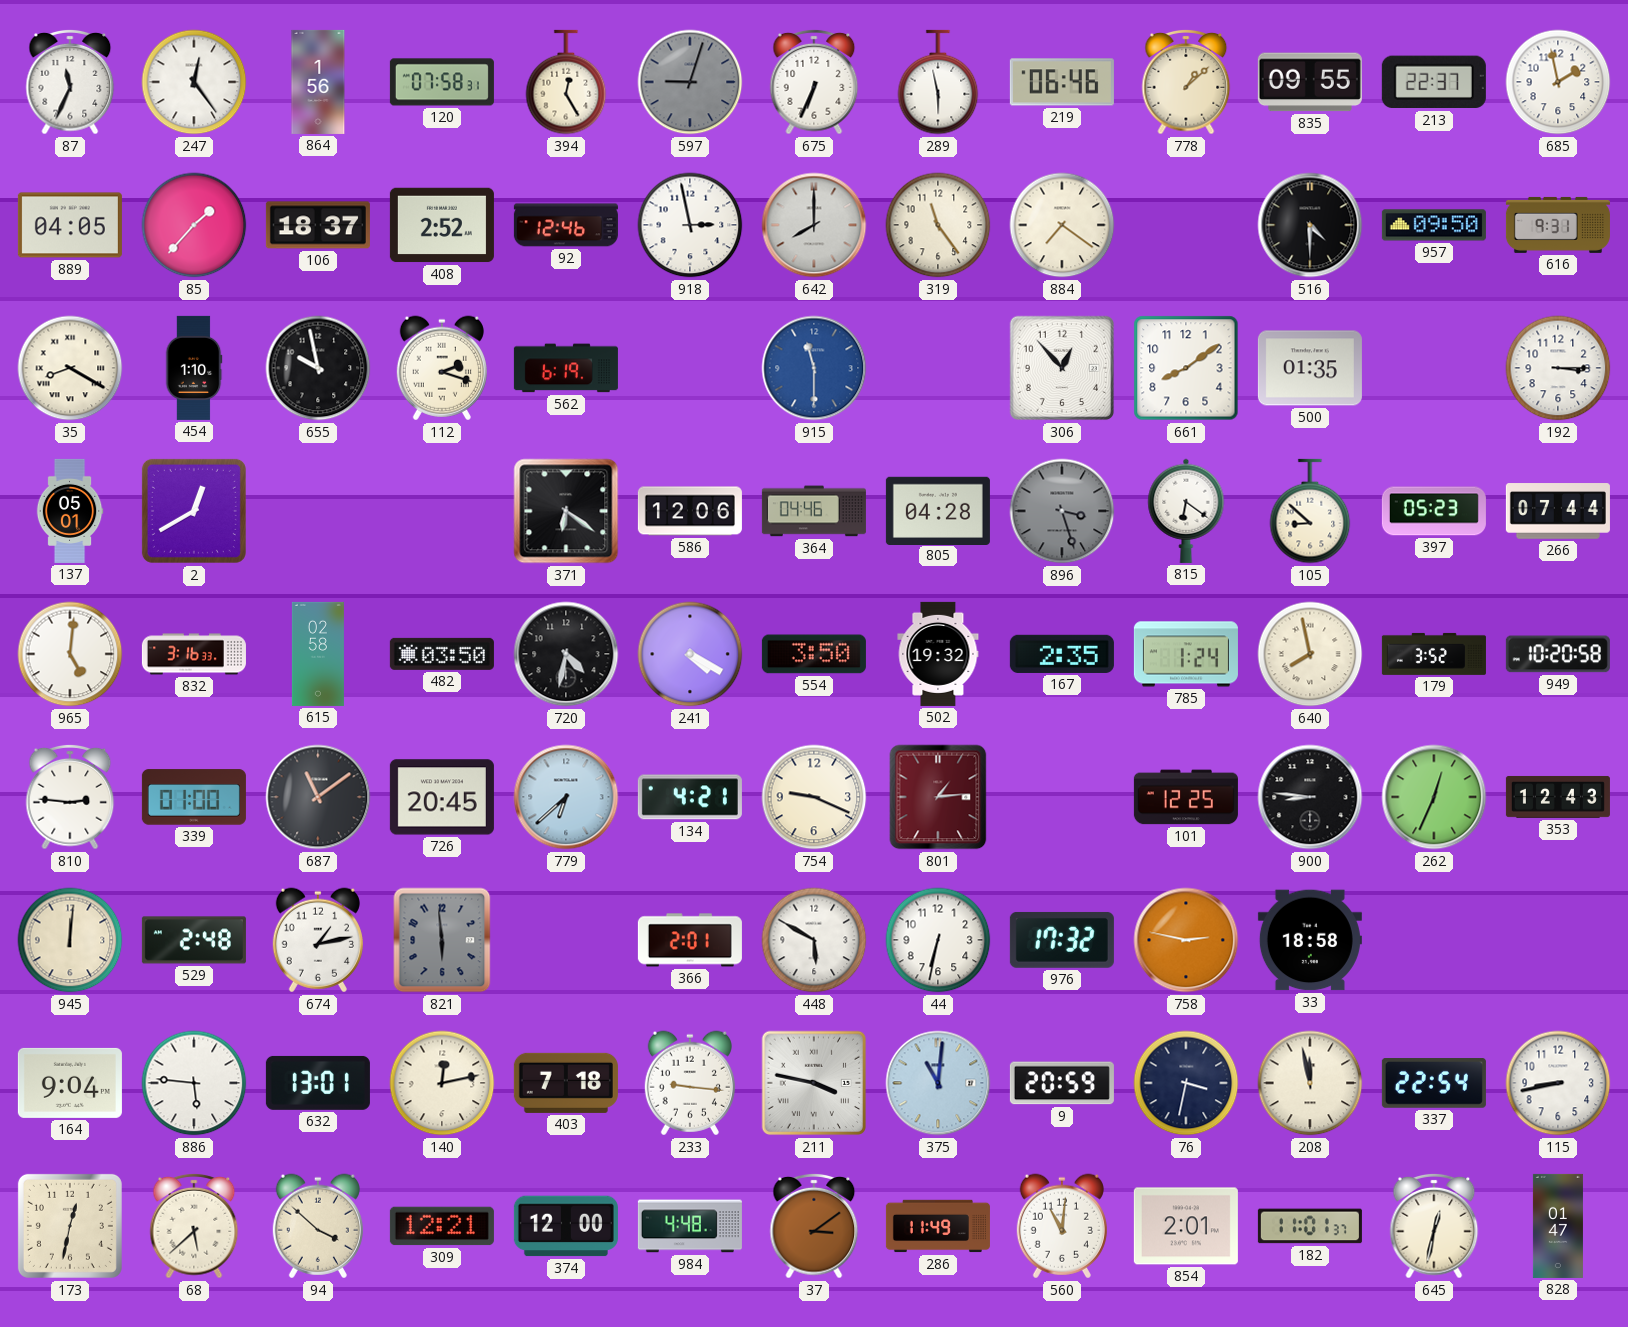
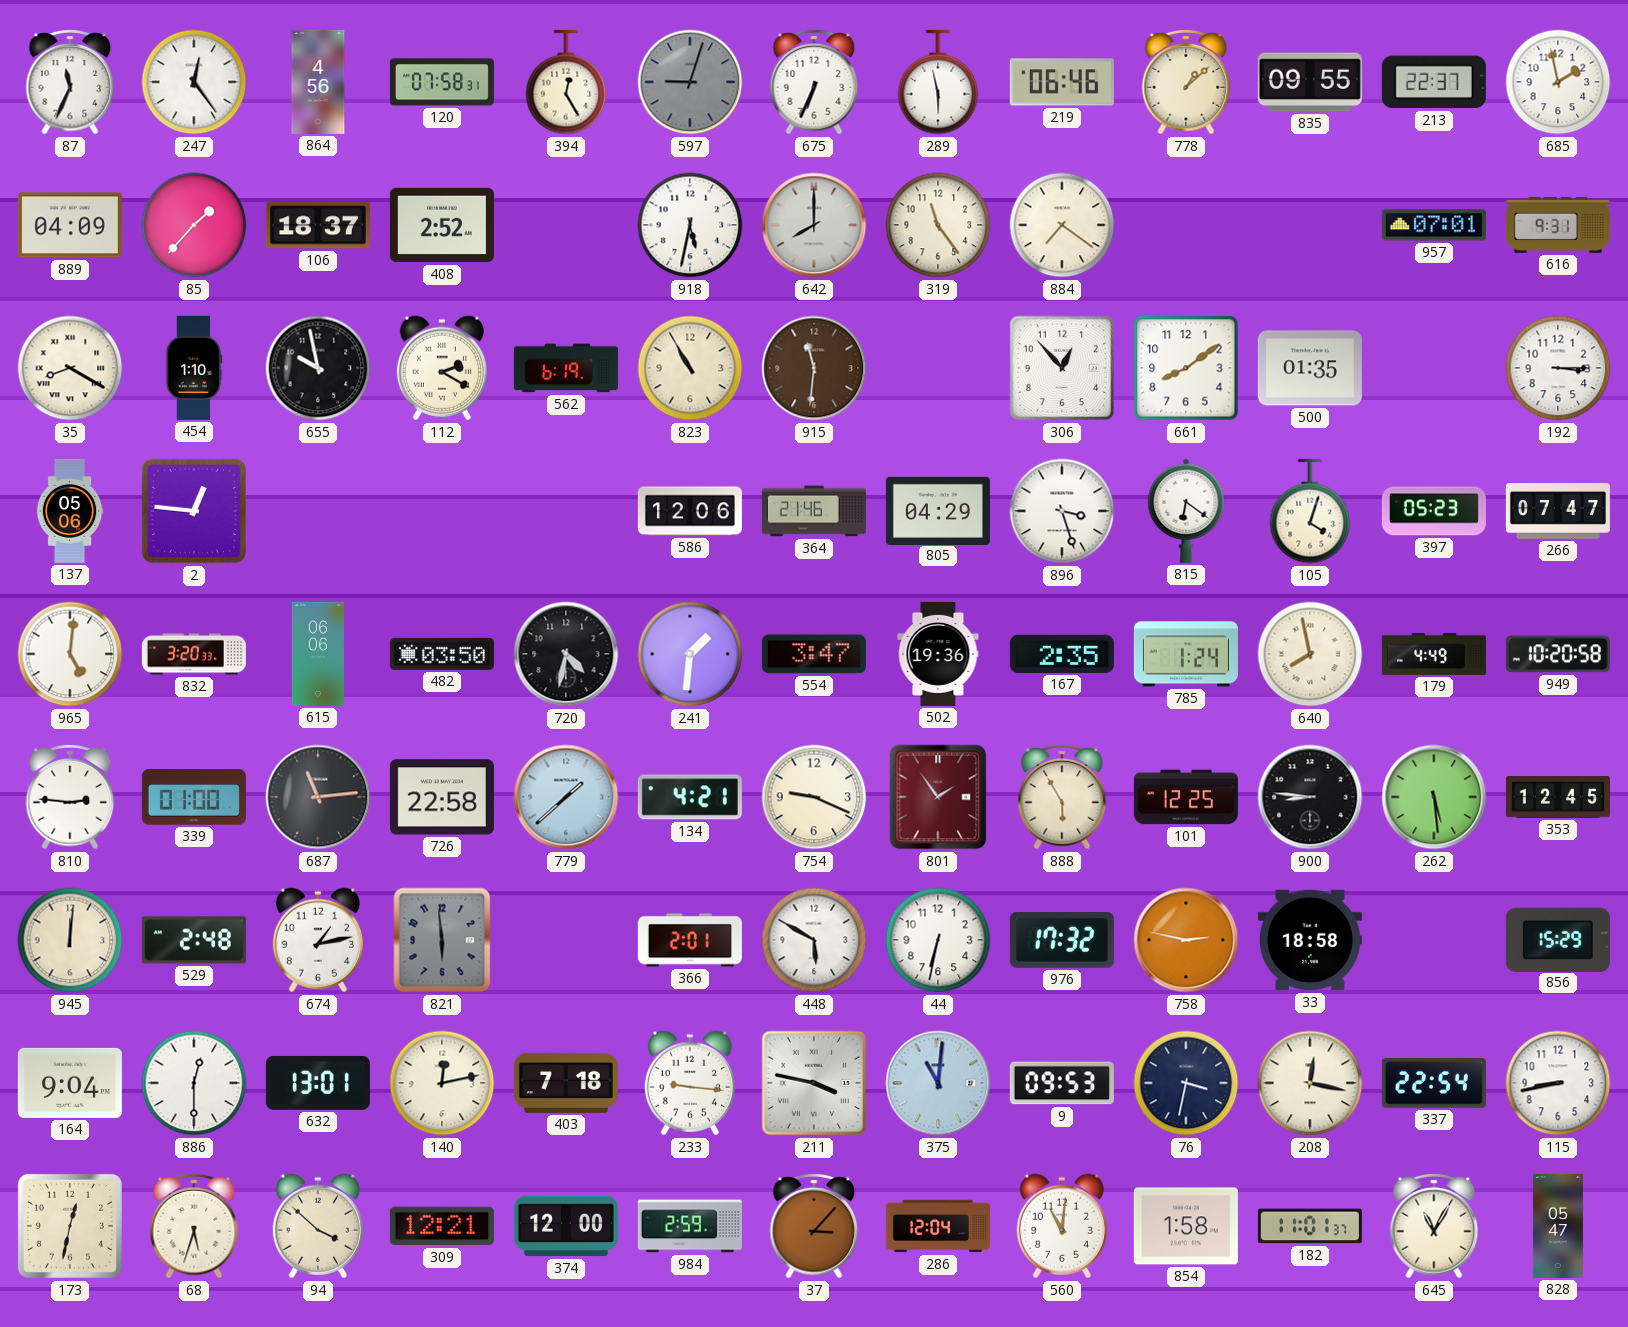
864: 1:56 -> 4:56 (318, 82)
889: 04:05 -> 04:09 (70, 225)
92: 12:46 -> none (566, 225)
918: 2:58 -> 5:32 (690, 225)
516: 4:30 -> none (1310, 225)
957: 09:50 -> 07:01 (1434, 225)
112: 2:18 -> 2:20 (442, 368)
823: none -> 10:55 (690, 368)
915: 11:30 -> 11:31 (814, 368)
915 dial: blue -> brown (814, 368)
137: 05:01 -> 05:06 (70, 511)
2: 12:40 -> 12:46 (194, 511)
371: 6:21 -> none (566, 511)
364: 04:46 -> 21:46 (814, 511)
805: 04:28 -> 04:29 (938, 510)
896 dial: grey -> white (1062, 511)
105: 8:52 -> 4:03 (1310, 511)
266: 07:44 -> 07:47 (1558, 511)
832: 3:16 -> 3:20 (194, 654)
615: 02:58 -> 06:06 (318, 654)
241: 4:20 -> 1:31 (690, 654)
554: 3:50 -> 3:47 (814, 654)
502: 19:32 -> 19:36 (938, 654)
179: 3:52 -> 4:49 (1434, 654)
687: 11:09 -> 11:14 (318, 797)
726: 20:45 -> 22:58 (442, 797)
779: 6:38 -> 1:38 (566, 797)
801: 1:14 -> 1:54 (938, 797)
888: none -> 5:55 (1062, 797)
262: 12:34 -> 5:29 (1434, 797)
353: 12:43 -> 12:45 (1558, 797)
856: none -> 15:29 (1558, 939)
886: 5:46 -> 12:30 (194, 1083)
9: 20:59 -> 09:53 (1062, 1083)
208: 11:58 -> 12:17 (1310, 1083)
68: 5:38 -> 5:33 (194, 1226)
984: 4:48 -> 2:59 (690, 1226)
37: 3:09 -> 3:07 (814, 1226)
286: 11:49 -> 12:04 (938, 1226)
854: 2:01 -> 1:58 (1186, 1226)
645: 12:32 -> 11:05 (1434, 1226)
828: 01:47 -> 05:47 (1558, 1226)
